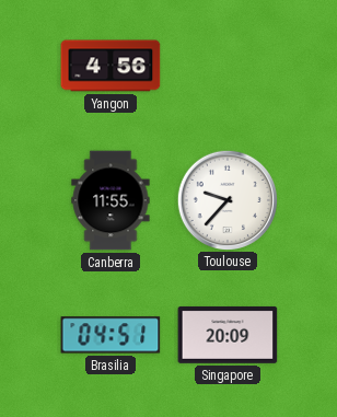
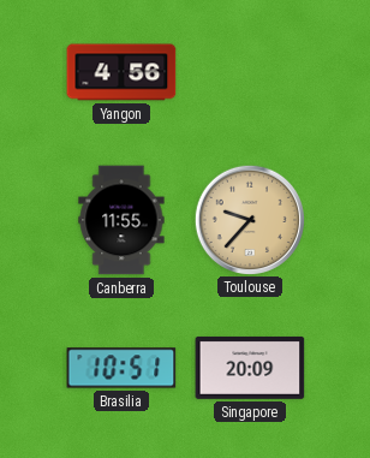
Toulouse dial: white -> champagne (249, 219)
Brasilia: 04:51 -> 10:51 (121, 368)
